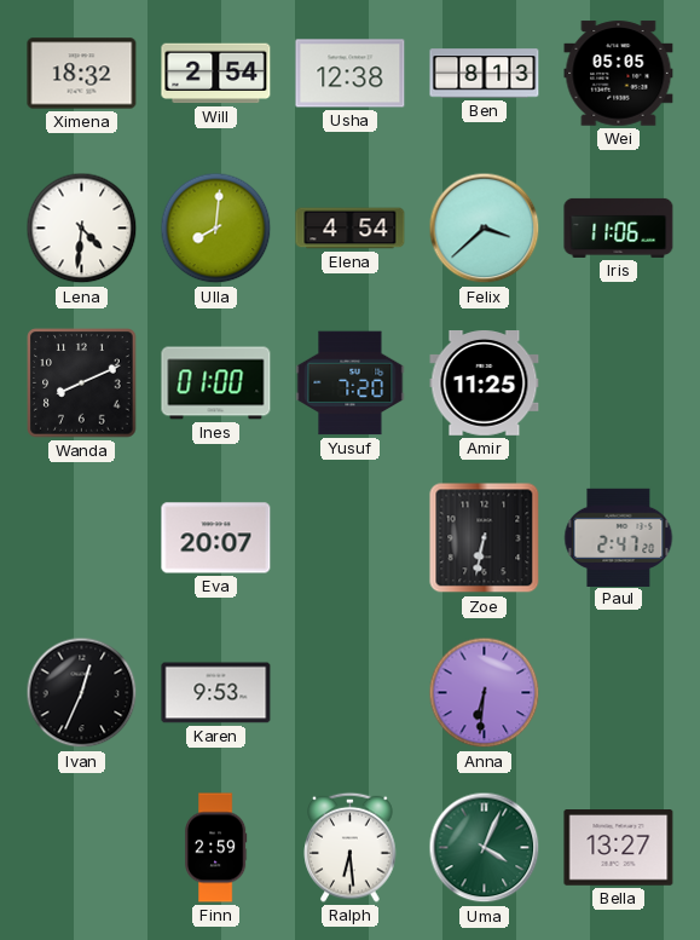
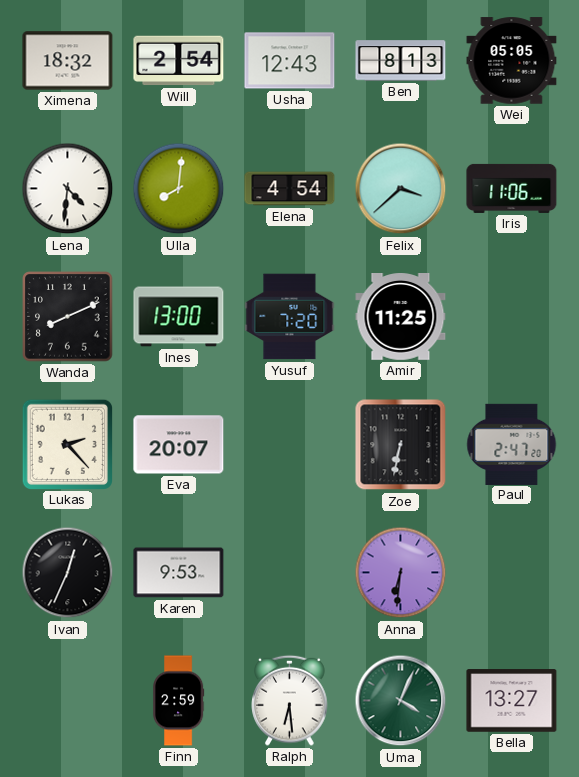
Usha: 12:38 -> 12:43 (290, 61)
Ines: 01:00 -> 13:00 (179, 317)
Lukas: none -> 2:23 (67, 444)
